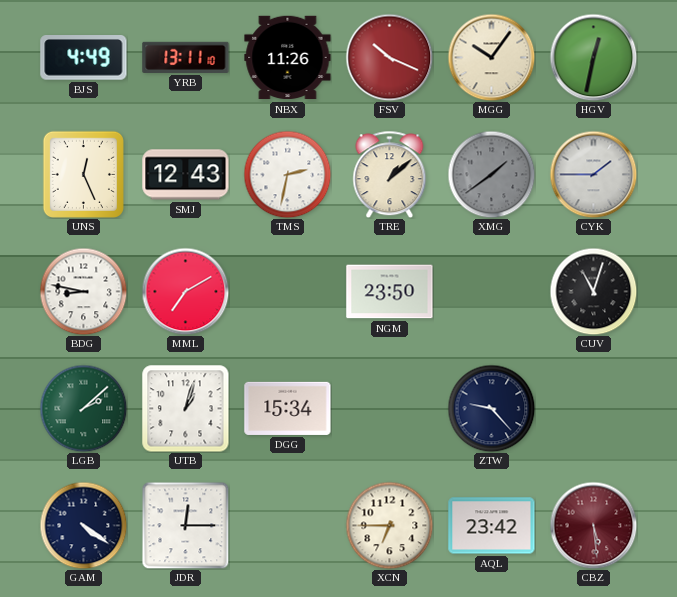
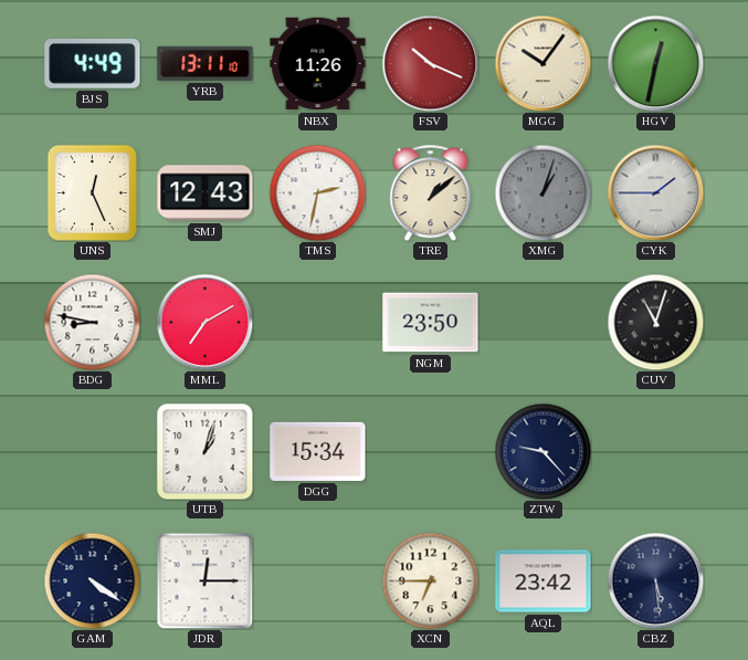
XMG: 1:39 -> 1:03 (542, 192)
LGB: 2:08 -> none (83, 408)
CBZ dial: burgundy -> navy (655, 580)
